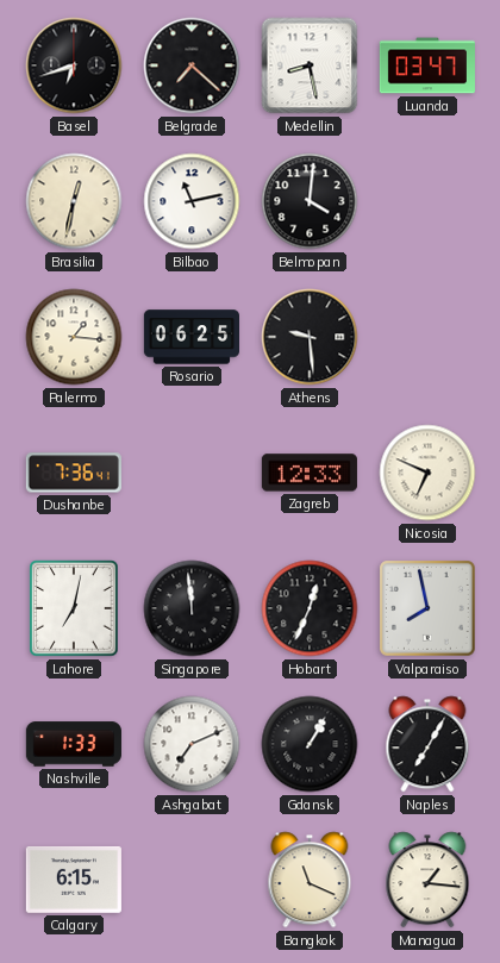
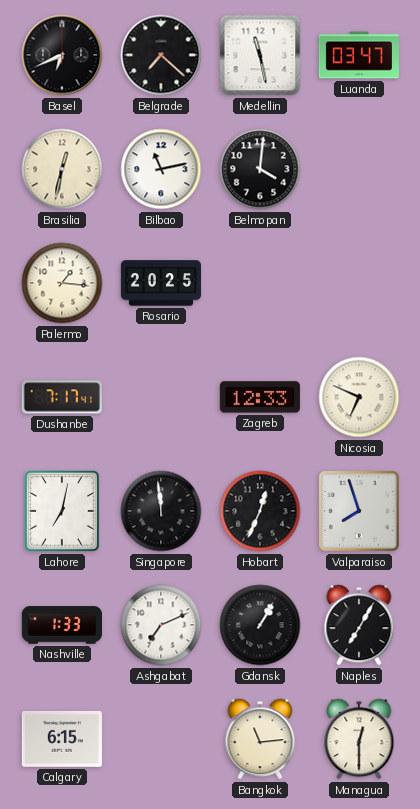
Basel: 6:42 -> 6:41 (62, 55)
Medellin: 8:28 -> 11:28 (260, 55)
Rosario: 06:25 -> 20:25 (160, 283)
Athens: 9:29 -> none (310, 337)
Dushanbe: 7:36 -> 7:17 (62, 397)
Valparaiso: 7:58 -> 7:57 (360, 512)
Bangkok: 11:19 -> 11:14 (260, 739)
Managua: 1:16 -> 12:30 (359, 739)
